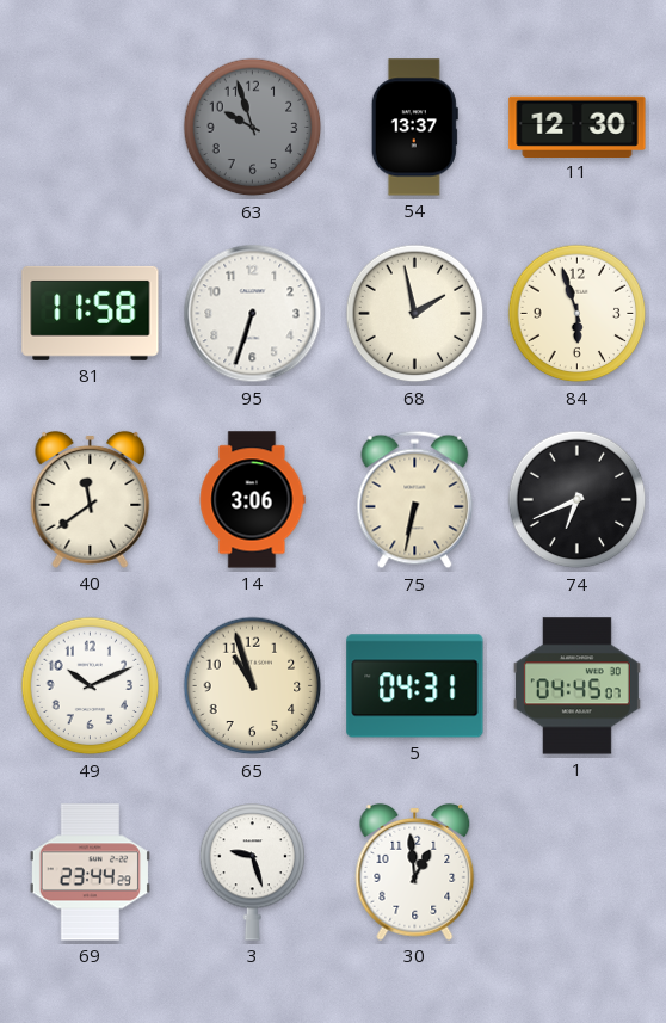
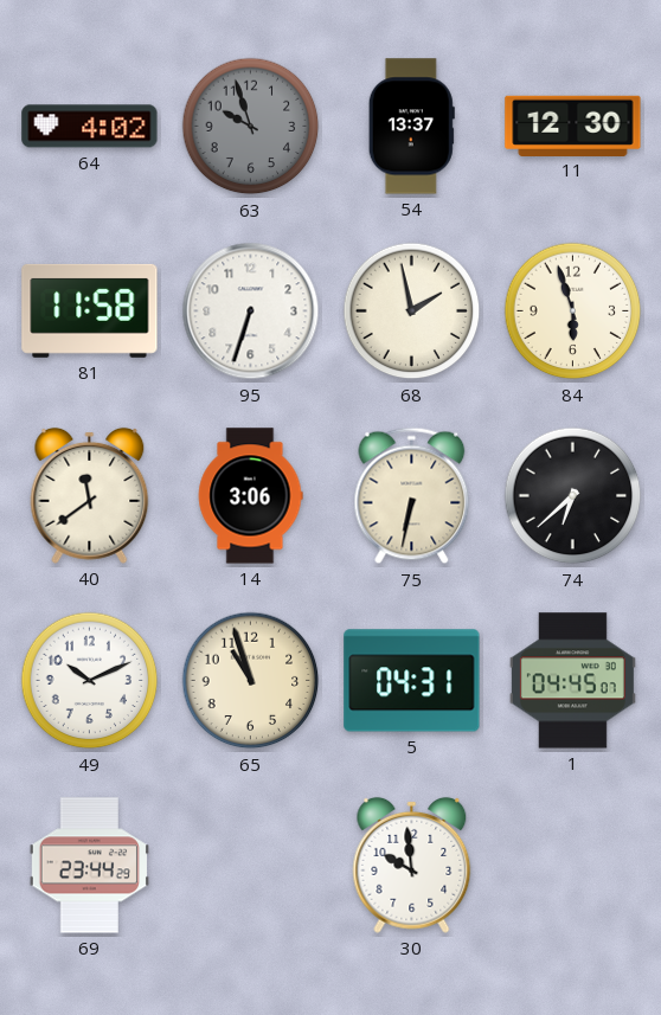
64: none -> 4:02 (90, 127)
74: 6:41 -> 6:38 (573, 496)
3: 9:27 -> none (253, 873)
30: 12:59 -> 9:59 (412, 865)
